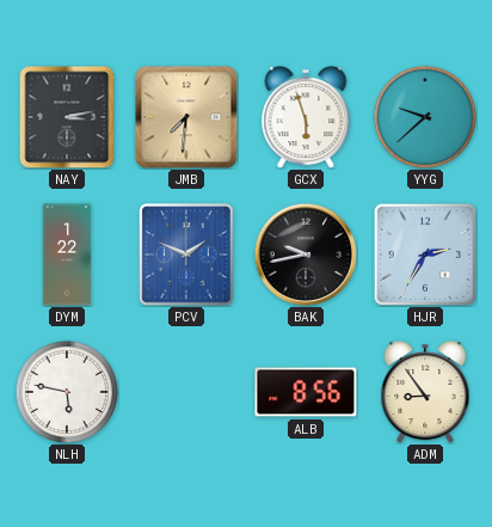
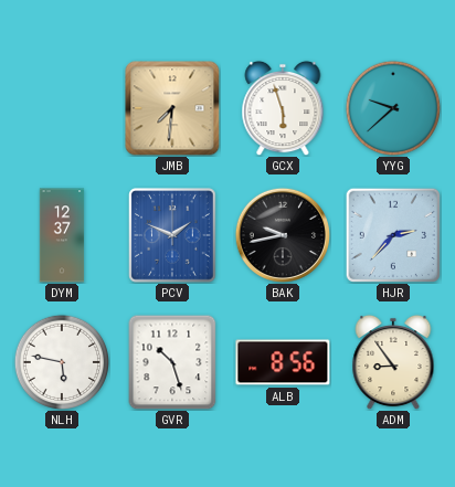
NAY: 3:13 -> none (67, 117)
DYM: 1:22 -> 12:37 (62, 235)
HJR: 2:35 -> 2:37 (392, 234)
GVR: none -> 10:27 (172, 362)
